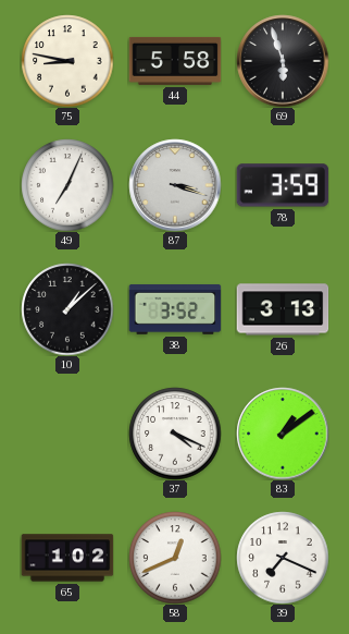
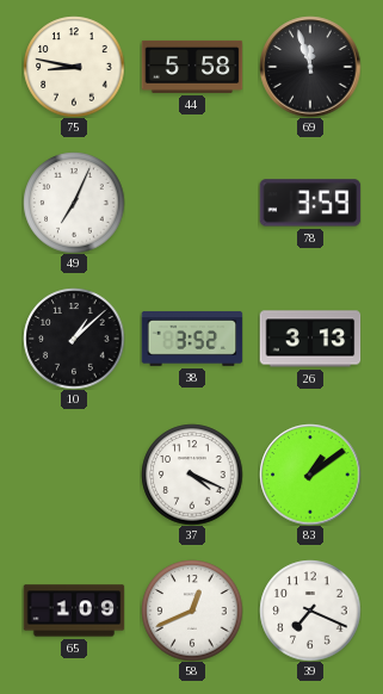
69: 5:57 -> 11:57 (310, 67)
87: 3:18 -> none (175, 185)
65: 1:02 -> 1:09 (74, 611)
